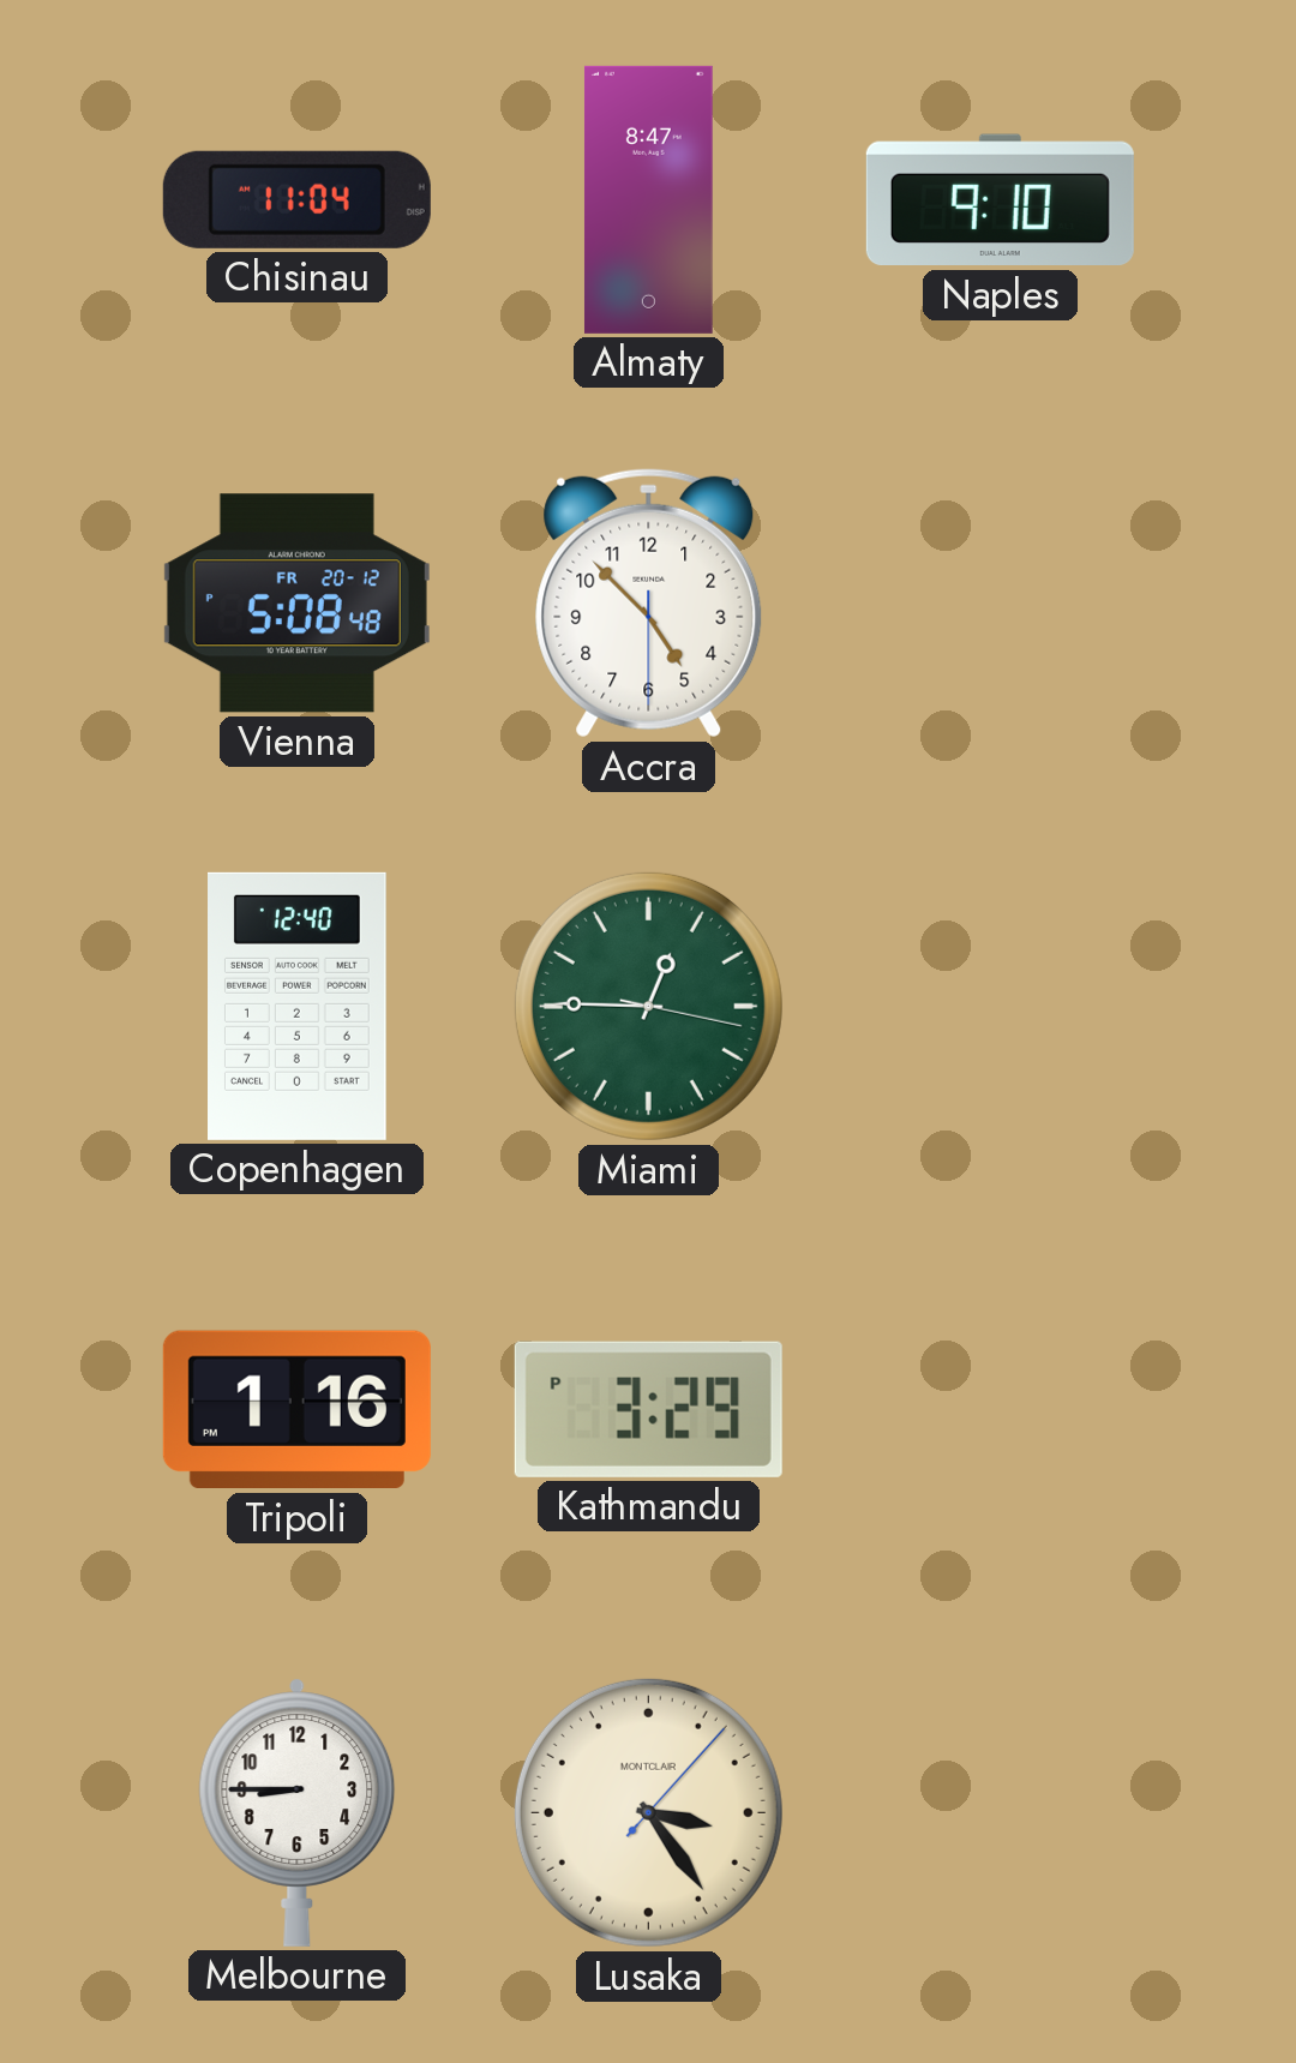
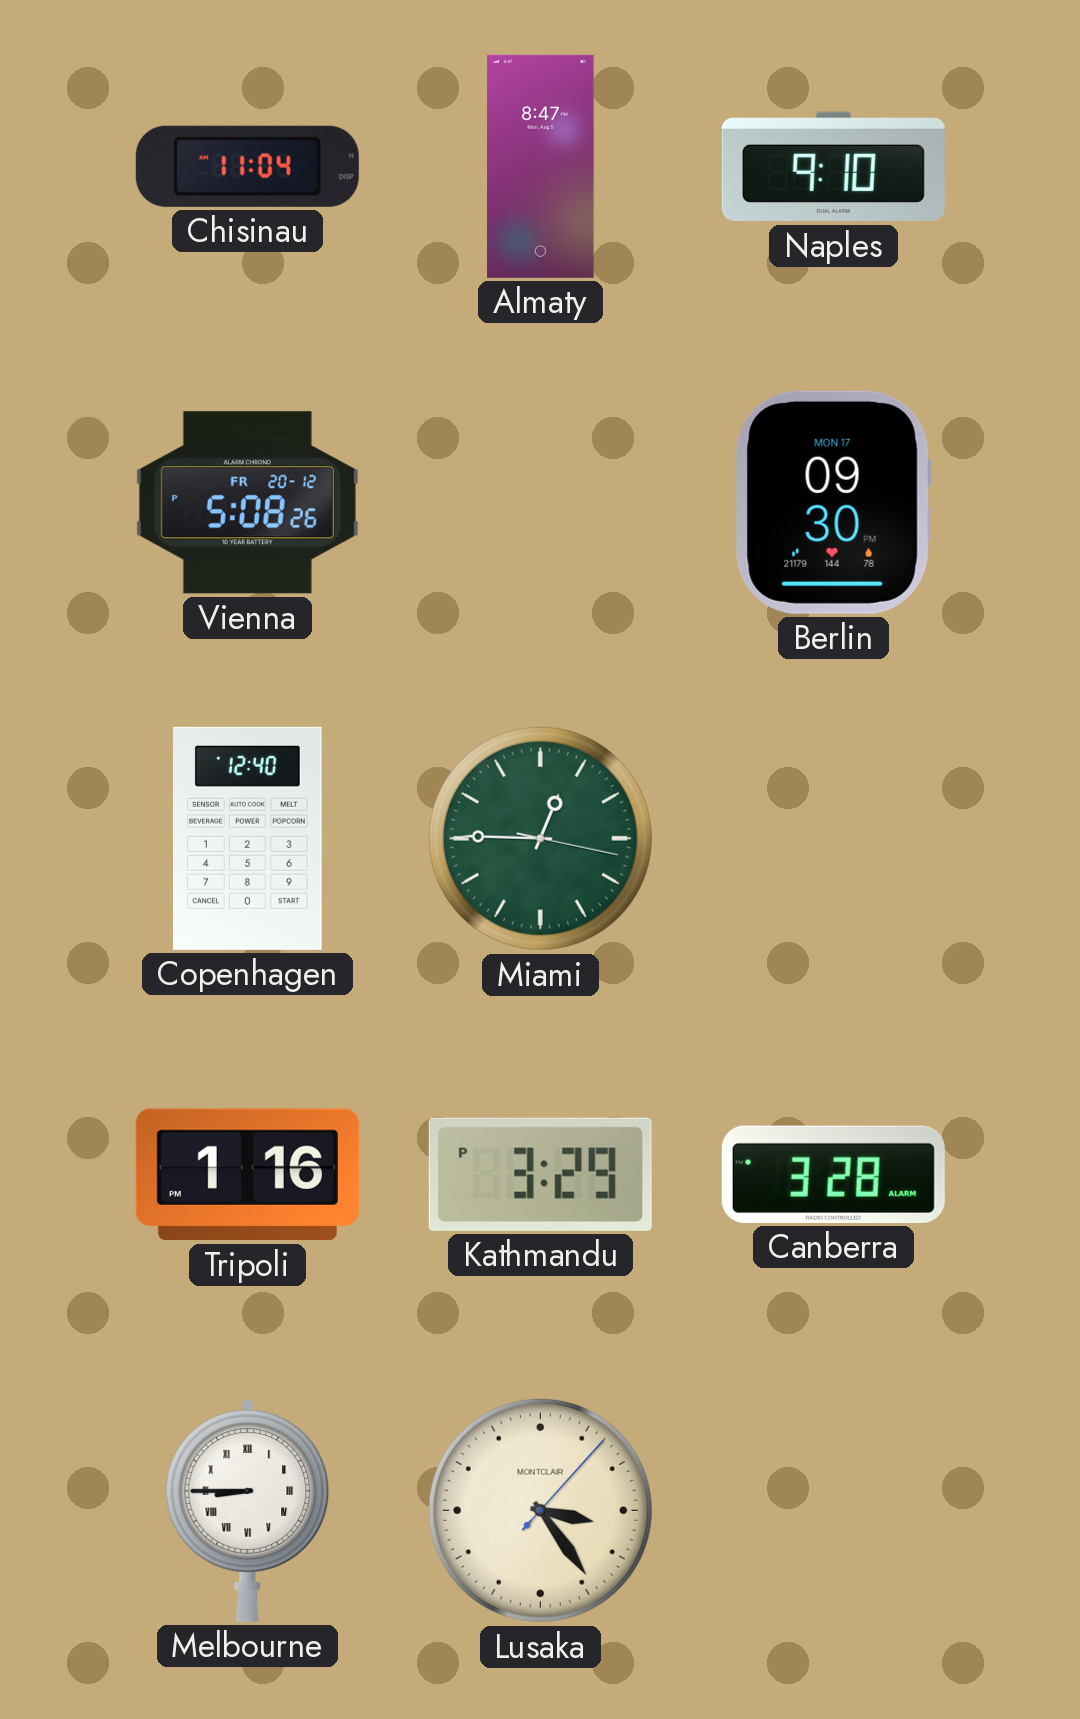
Vienna: 5:08:48 PM -> 5:08:26 PM (247, 503)
Accra: 4:52 -> none (649, 604)
Berlin: none -> 09:30 (833, 502)
Canberra: none -> 3:28 (833, 1174)
Melbourne numerals: Arabic -> Roman (248, 1510)
